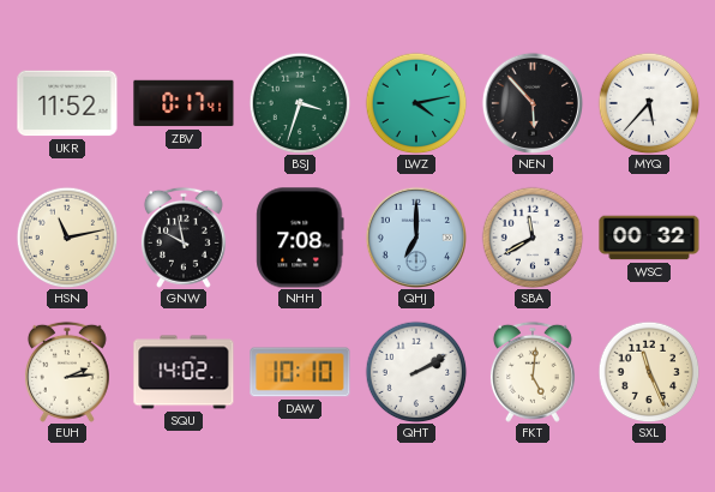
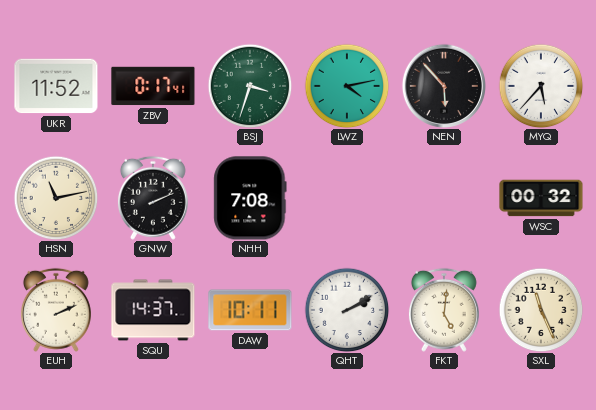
GNW: 9:58 -> 2:11 (153, 198)
QHJ: 7:00 -> none (415, 236)
SBA: 11:40 -> none (533, 238)
EUH: 2:14 -> 2:11 (56, 310)
SQU: 14:02 -> 14:37 (153, 310)
DAW: 10:10 -> 10:11 (250, 310)
